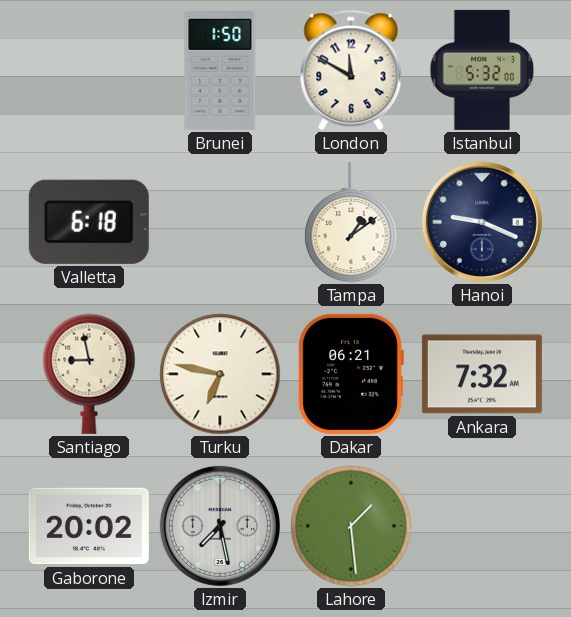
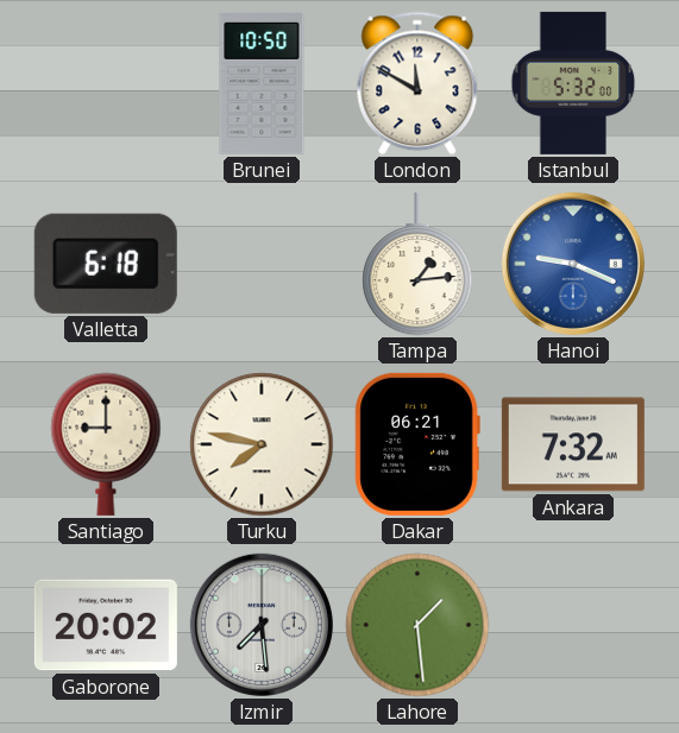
Brunei: 1:50 -> 10:50 (262, 83)
Tampa: 1:09 -> 1:14 (417, 264)
Hanoi dial: navy -> blue (573, 264)
Santiago: 8:58 -> 9:00 (106, 444)
Turku: 6:47 -> 7:47 (262, 444)
Izmir: 7:28 -> 7:29 (262, 625)
